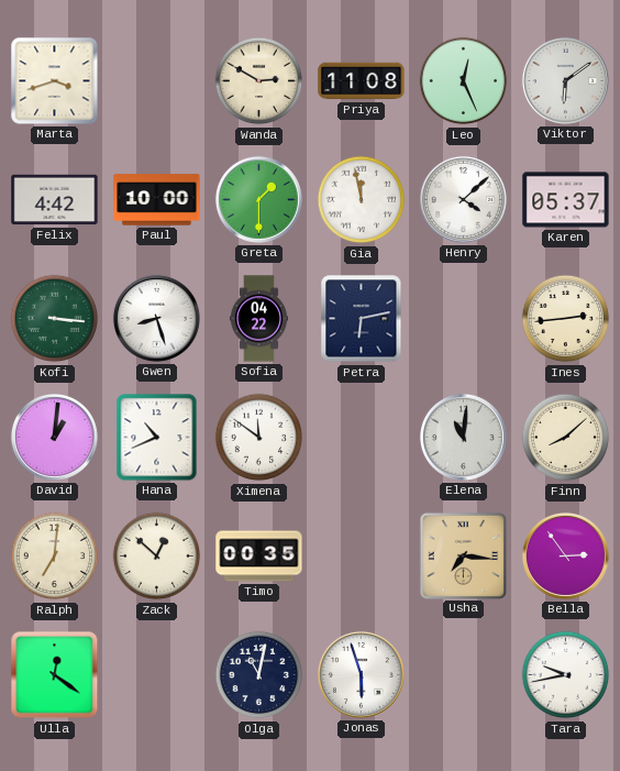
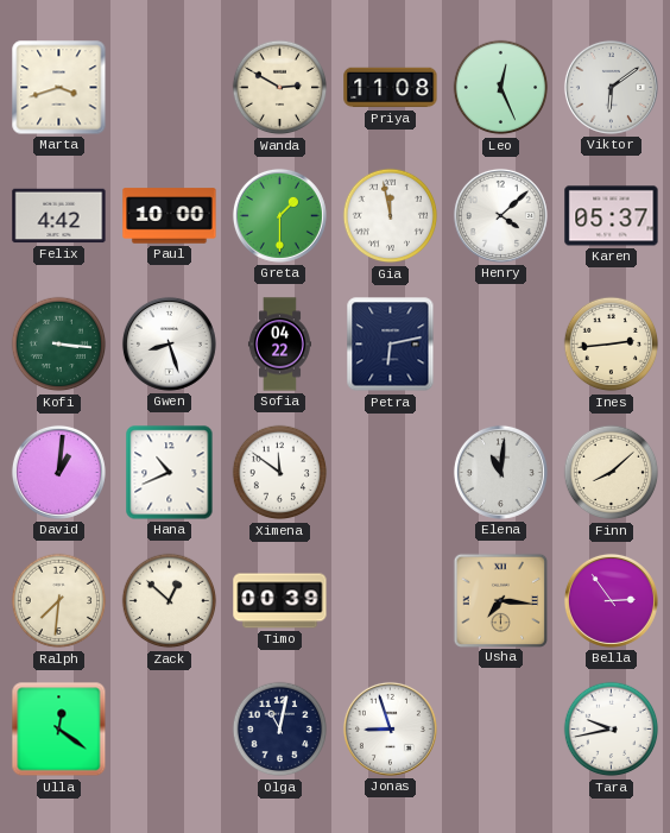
Ralph: 7:01 -> 7:31 (59, 601)
Timo: 00:35 -> 00:39 (280, 601)
Jonas: 5:57 -> 8:57 (390, 728)
